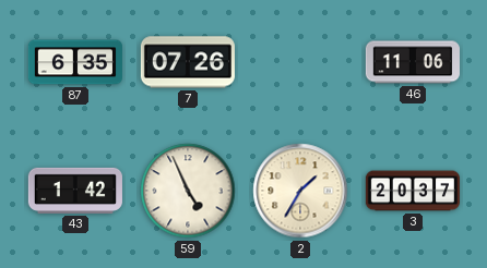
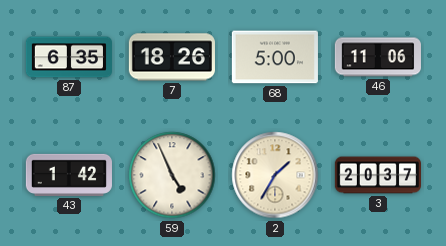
7: 07:26 -> 18:26 (172, 57)
68: none -> 5:00 (275, 57)
